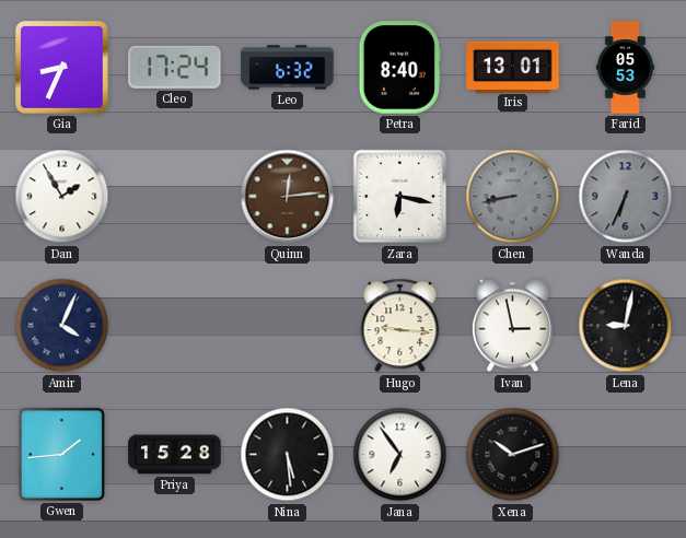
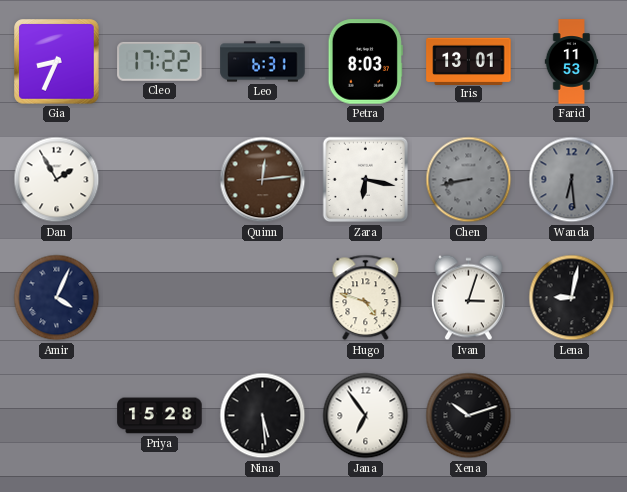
Cleo: 17:24 -> 17:22 (160, 61)
Leo: 6:32 -> 6:31 (263, 62)
Petra: 8:40 -> 8:03 (365, 62)
Farid: 05:53 -> 11:53 (572, 62)
Wanda: 6:34 -> 6:29 (572, 180)
Hugo: 9:16 -> 4:48 (366, 298)
Ivan: 2:58 -> 3:03 (468, 298)
Gwen: 1:44 -> none (61, 454)
